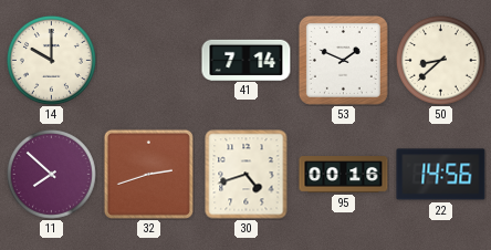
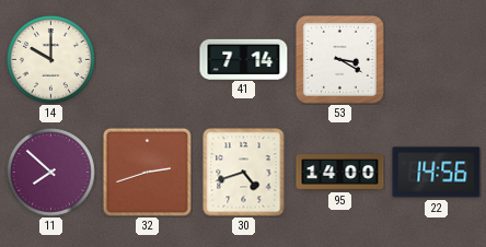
53: 1:49 -> 3:20 (339, 59)
50: 8:38 -> none (440, 60)
95: 00:16 -> 14:00 (340, 173)
